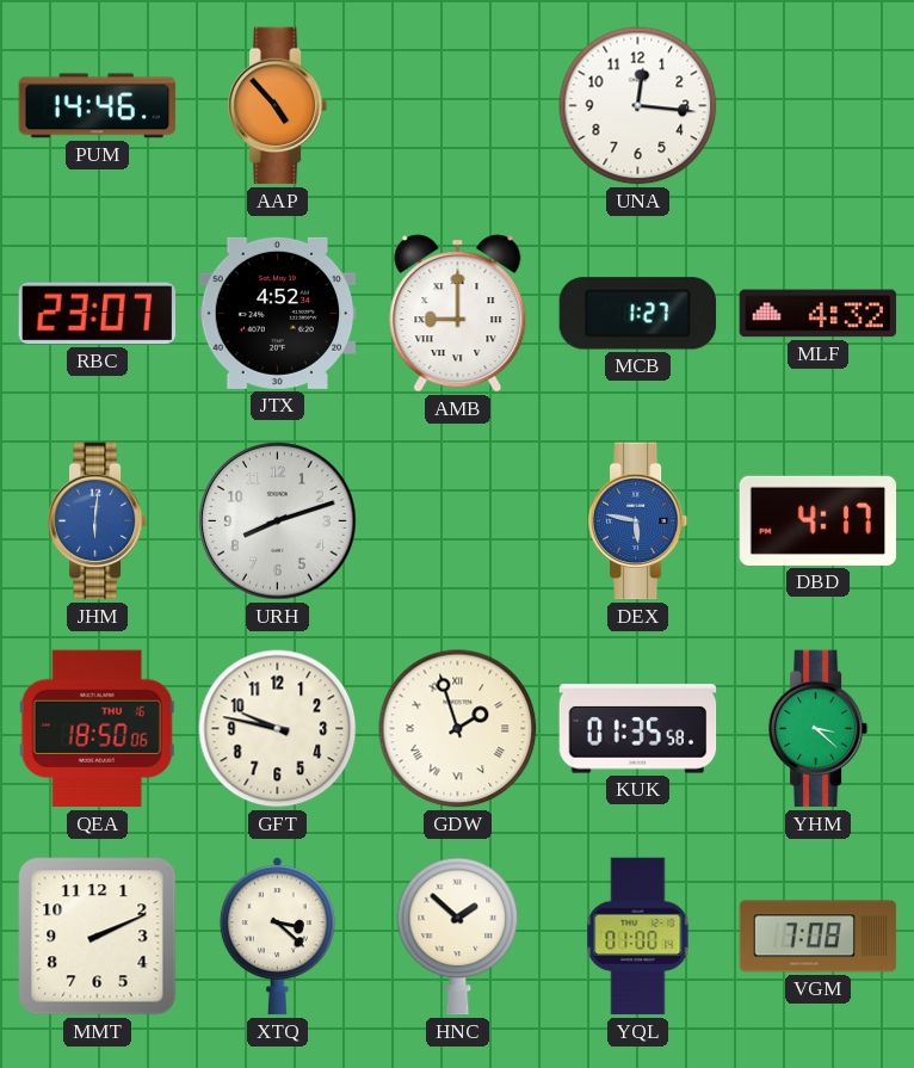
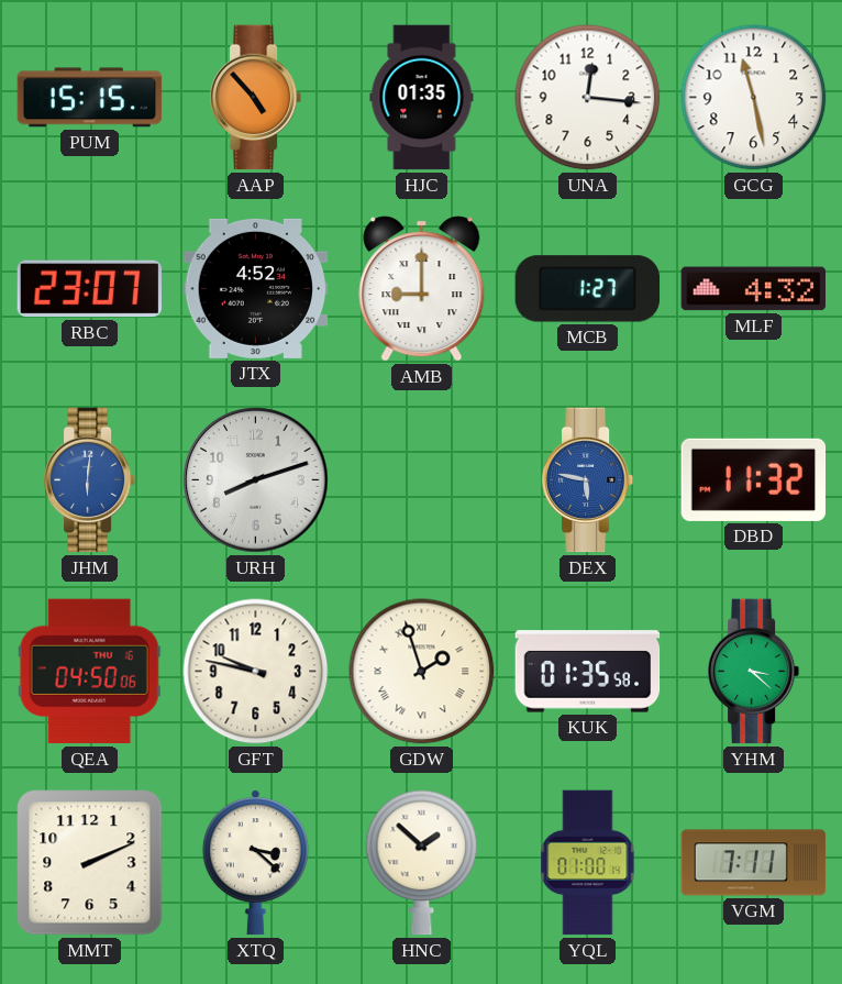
PUM: 14:46 -> 15:15 (90, 98)
HJC: none -> 01:35 (422, 98)
GCG: none -> 11:28 (754, 98)
DBD: 4:17 -> 11:32 (754, 479)
QEA: 18:50 -> 04:50 (89, 672)
VGM: 7:08 -> 7:11 (754, 863)
